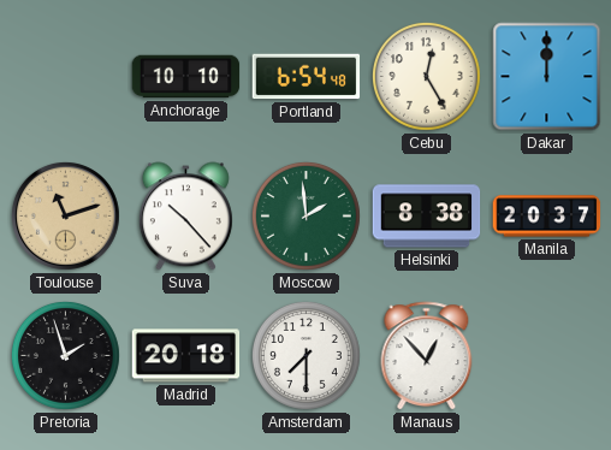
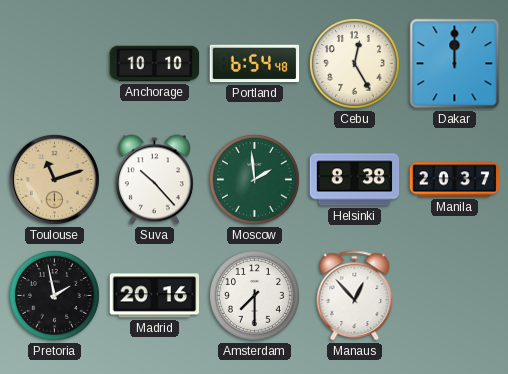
Pretoria: 1:57 -> 1:58 (54, 295)
Madrid: 20:18 -> 20:16 (155, 296)
